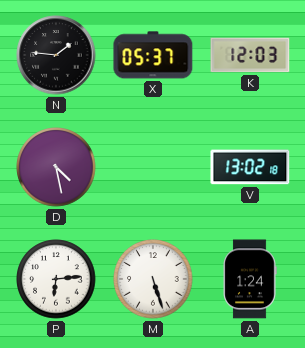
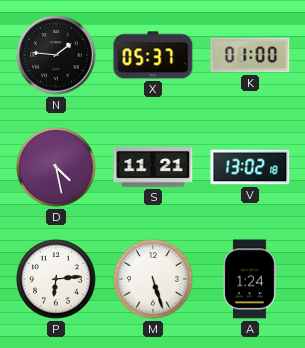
K: 12:03 -> 01:00 (250, 55)
S: none -> 11:21 (153, 168)
